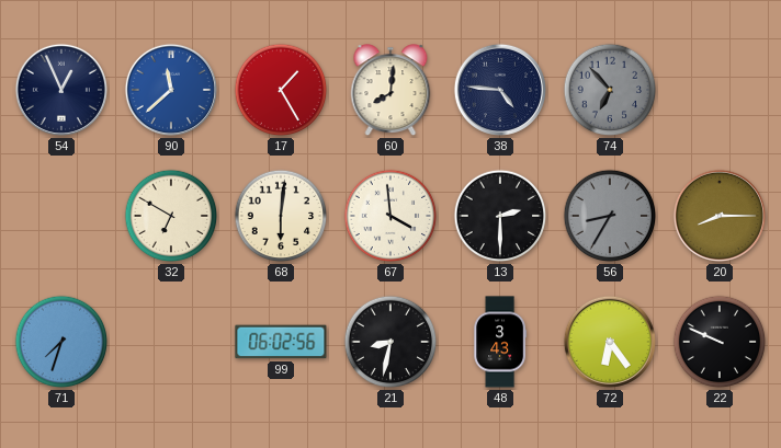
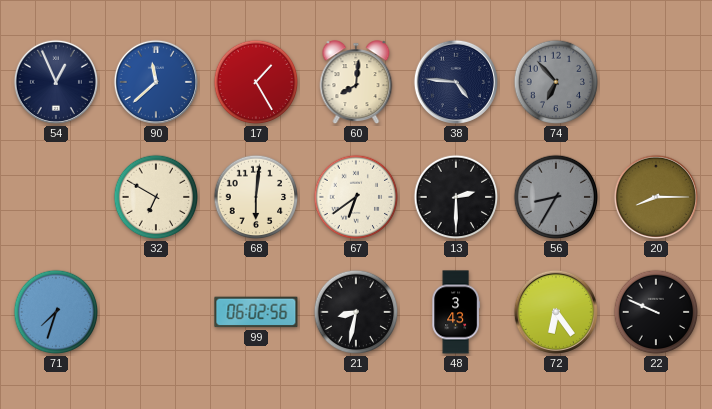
67: 3:59 -> 6:39 (356, 197)
